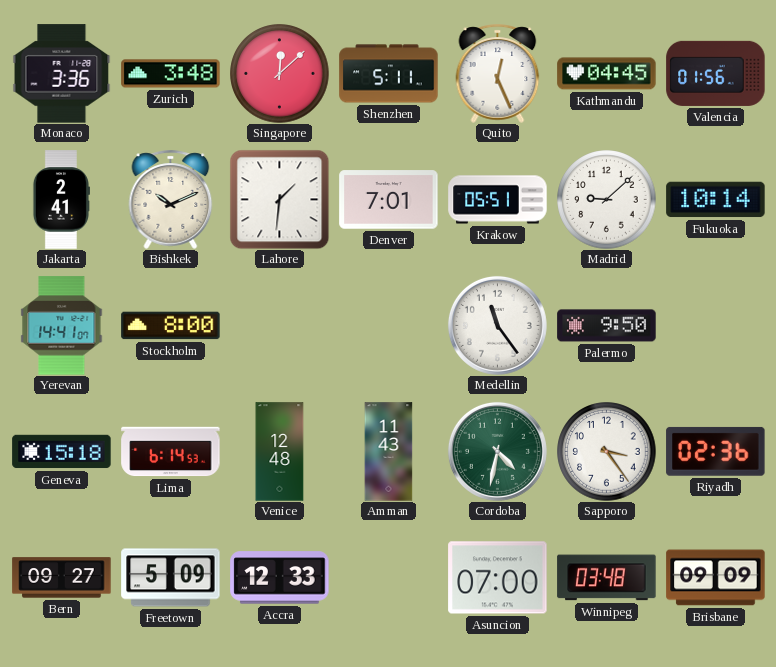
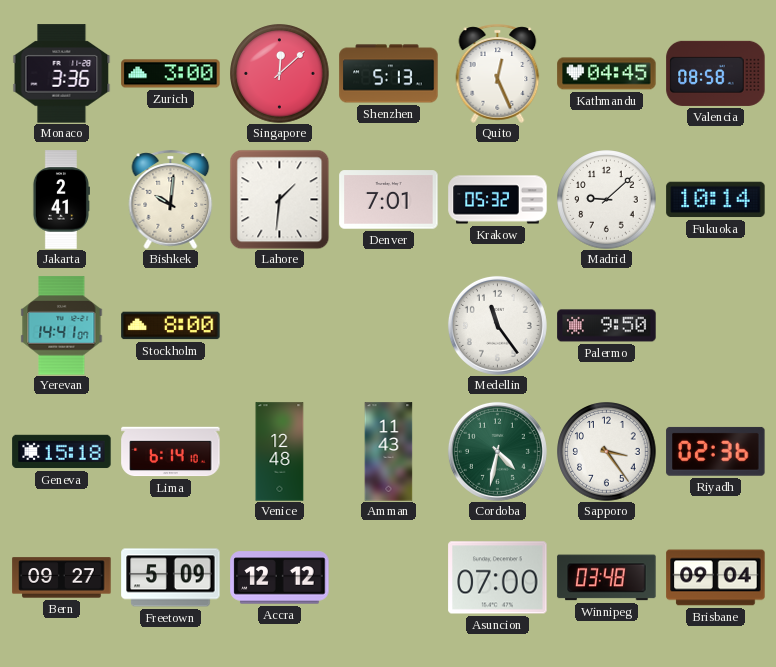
Zurich: 3:48 -> 3:00 (171, 74)
Shenzhen: 5:11 -> 5:13 (389, 74)
Valencia: 01:56 -> 08:58 (716, 73)
Bishkek: 10:11 -> 10:01 (171, 199)
Krakow: 05:51 -> 05:32 (498, 200)
Lima: 6:14:53 -> 6:14:10 (171, 452)
Accra: 12:33 -> 12:12 (280, 578)
Brisbane: 09:09 -> 09:04 (716, 578)
